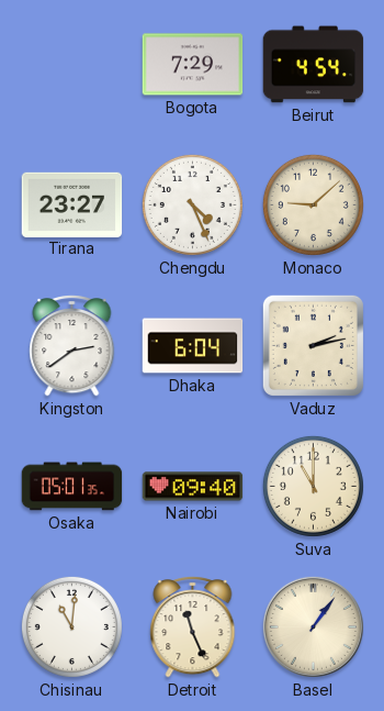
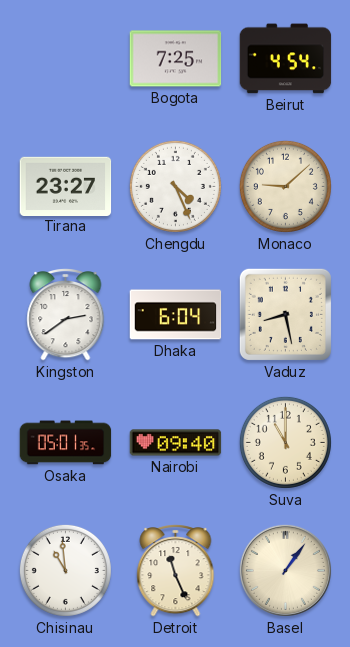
Bogota: 7:29 -> 7:25 (176, 59)
Vaduz: 2:13 -> 8:28 (285, 314)
Chisinau: 11:01 -> 10:59 (65, 570)
